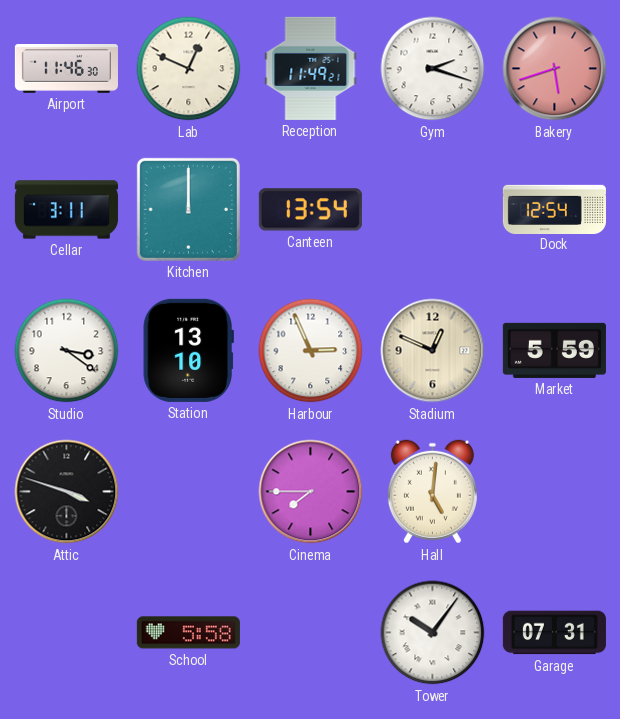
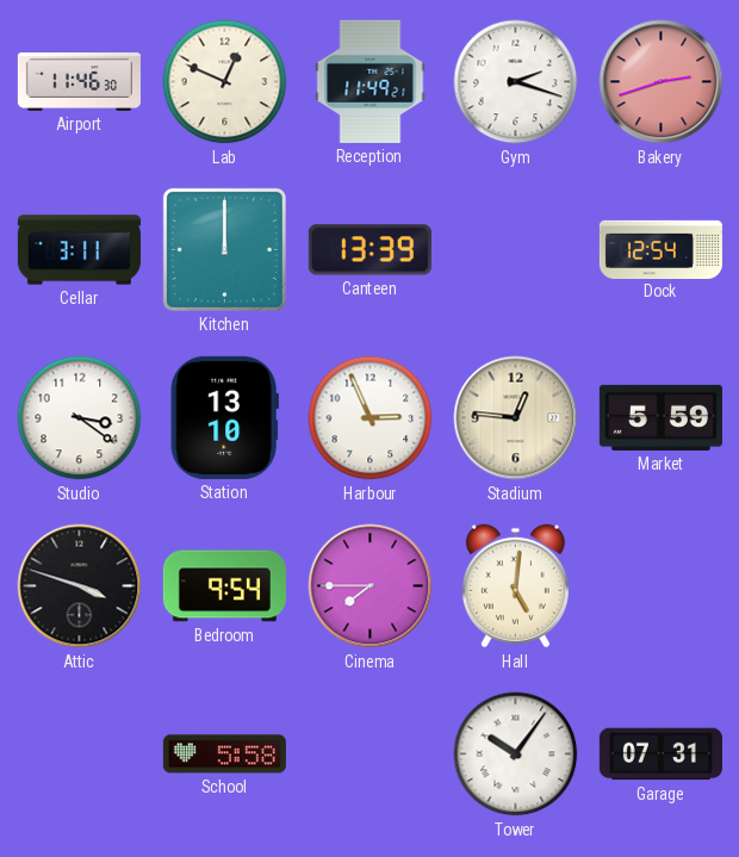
Bakery: 5:42 -> 2:42 (662, 82)
Canteen: 13:54 -> 13:39 (369, 250)
Stadium: 12:49 -> 12:46 (516, 418)
Bedroom: none -> 9:54 (224, 586)
